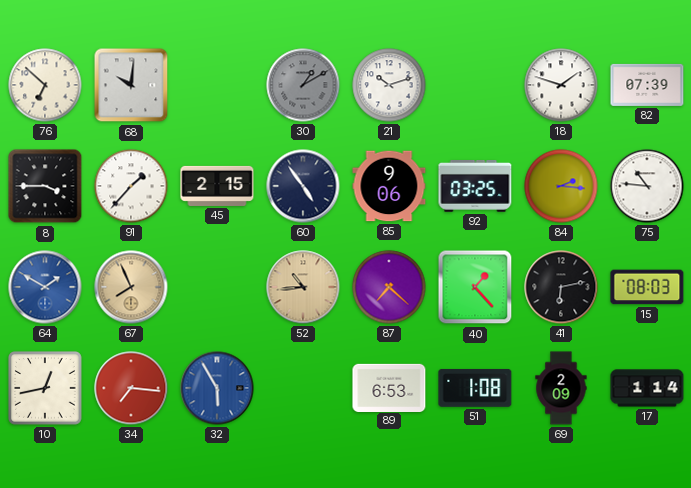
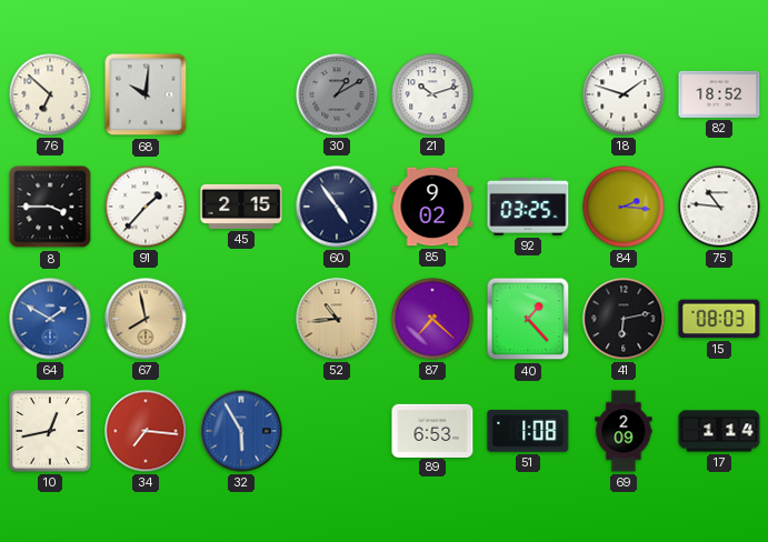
82: 07:39 -> 18:52 (719, 94)
85: 9:06 -> 9:02 (432, 207)
67: 7:56 -> 7:58 (146, 319)
